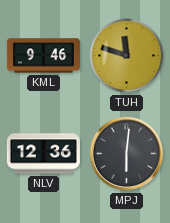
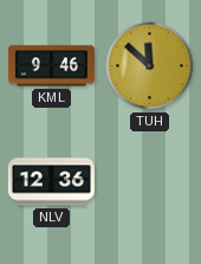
TUH: 11:48 -> 11:52 (150, 66)
MPJ: 6:01 -> none (127, 154)
